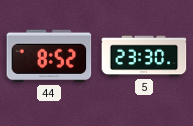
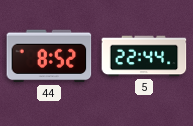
5: 23:30 -> 22:44 (144, 56)
